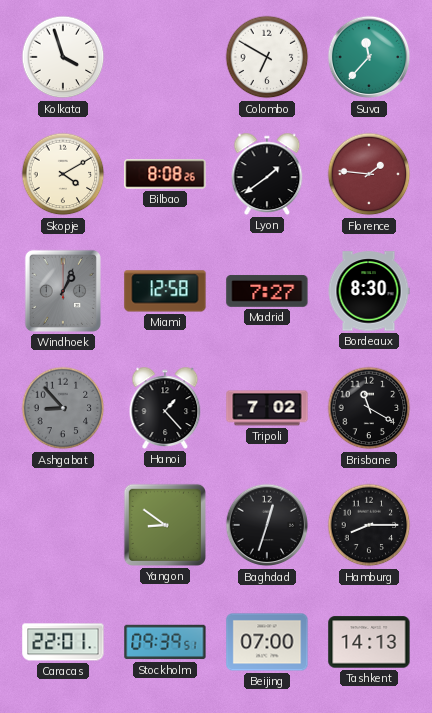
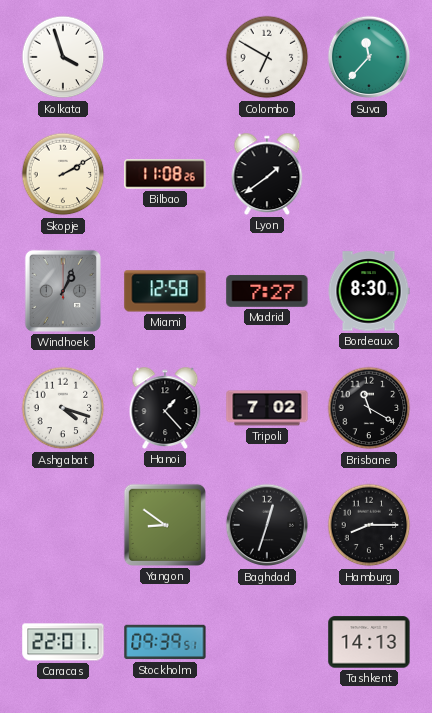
Skopje: 4:10 -> 2:10 (63, 174)
Bilbao: 8:08 -> 11:08 (165, 174)
Florence: 1:46 -> none (369, 174)
Ashgabat: 8:53 -> 4:18 (63, 408)
Ashgabat dial: grey -> white (63, 408)
Beijing: 07:00 -> none (267, 642)
